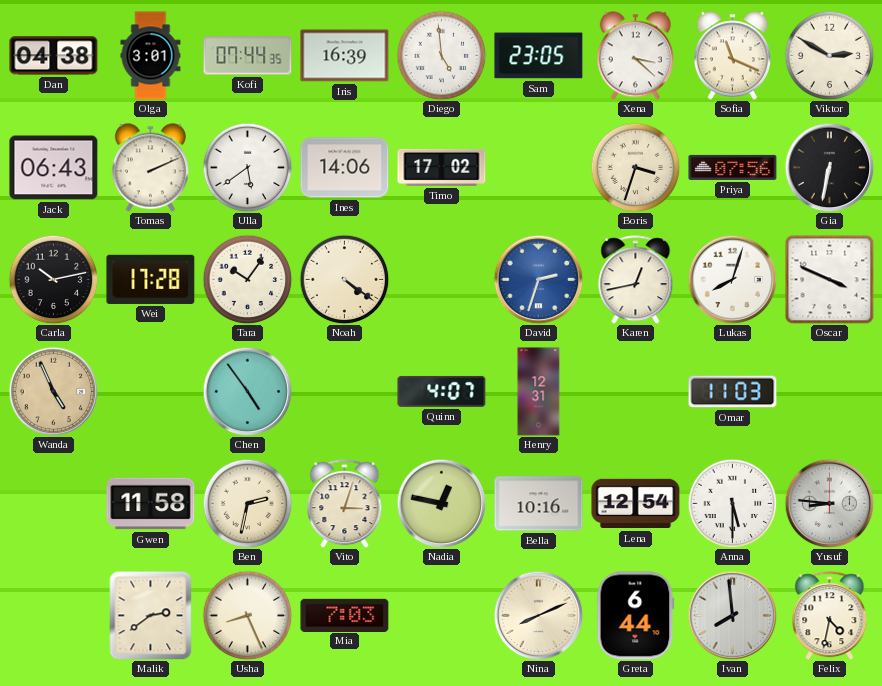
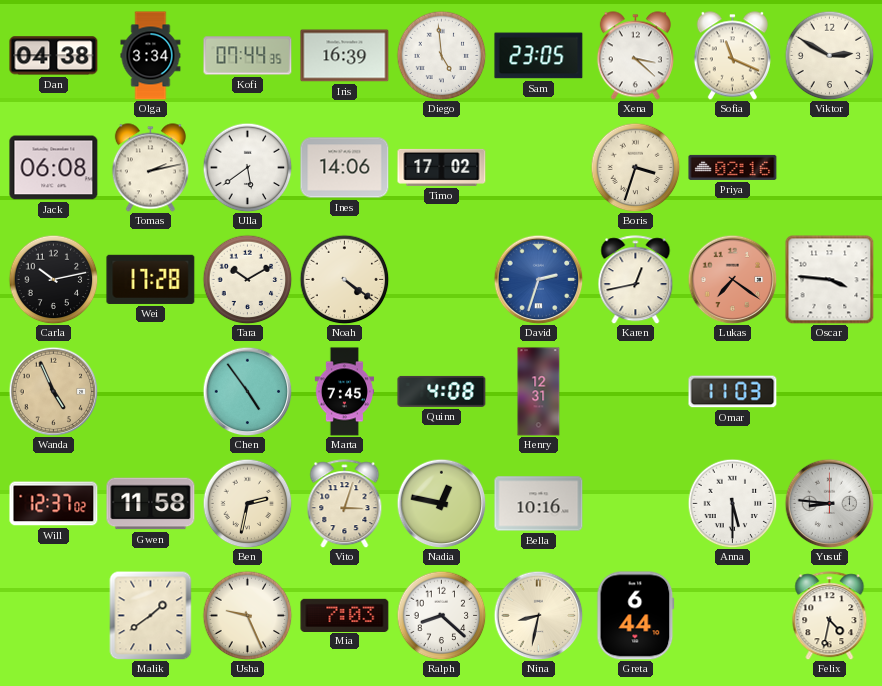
Olga: 3:01 -> 3:34 (151, 56)
Jack: 06:43 -> 06:08 (54, 168)
Tomas: 2:11 -> 2:13 (150, 168)
Priya: 07:56 -> 02:16 (733, 167)
Gia: 6:32 -> none (829, 167)
Tara: 10:06 -> 10:10 (247, 279)
Lukas: 8:03 -> 7:21 (732, 279)
Lukas dial: white -> salmon (732, 279)
Oscar: 3:49 -> 3:46 (829, 279)
Marta: none -> 7:45 (344, 392)
Quinn: 4:07 -> 4:08 (442, 391)
Will: none -> 12:37 (54, 504)
Lena: 12:54 -> none (636, 504)
Malik: 2:39 -> 1:39 (151, 615)
Usha: 8:26 -> 9:26 (247, 615)
Ralph: none -> 8:22 (441, 615)
Nina: 8:11 -> 8:32 (538, 615)
Ivan: 7:59 -> none (732, 615)
